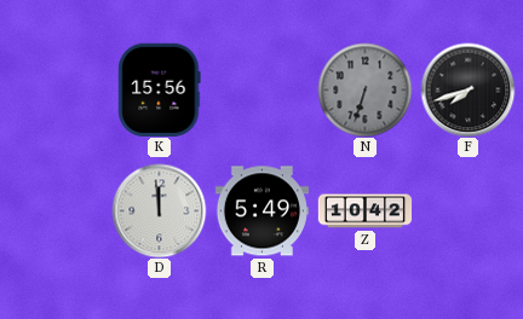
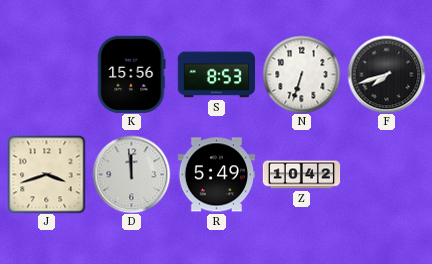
S: none -> 8:53 (216, 75)
N dial: grey -> white (301, 74)
J: none -> 3:42 (46, 174)
